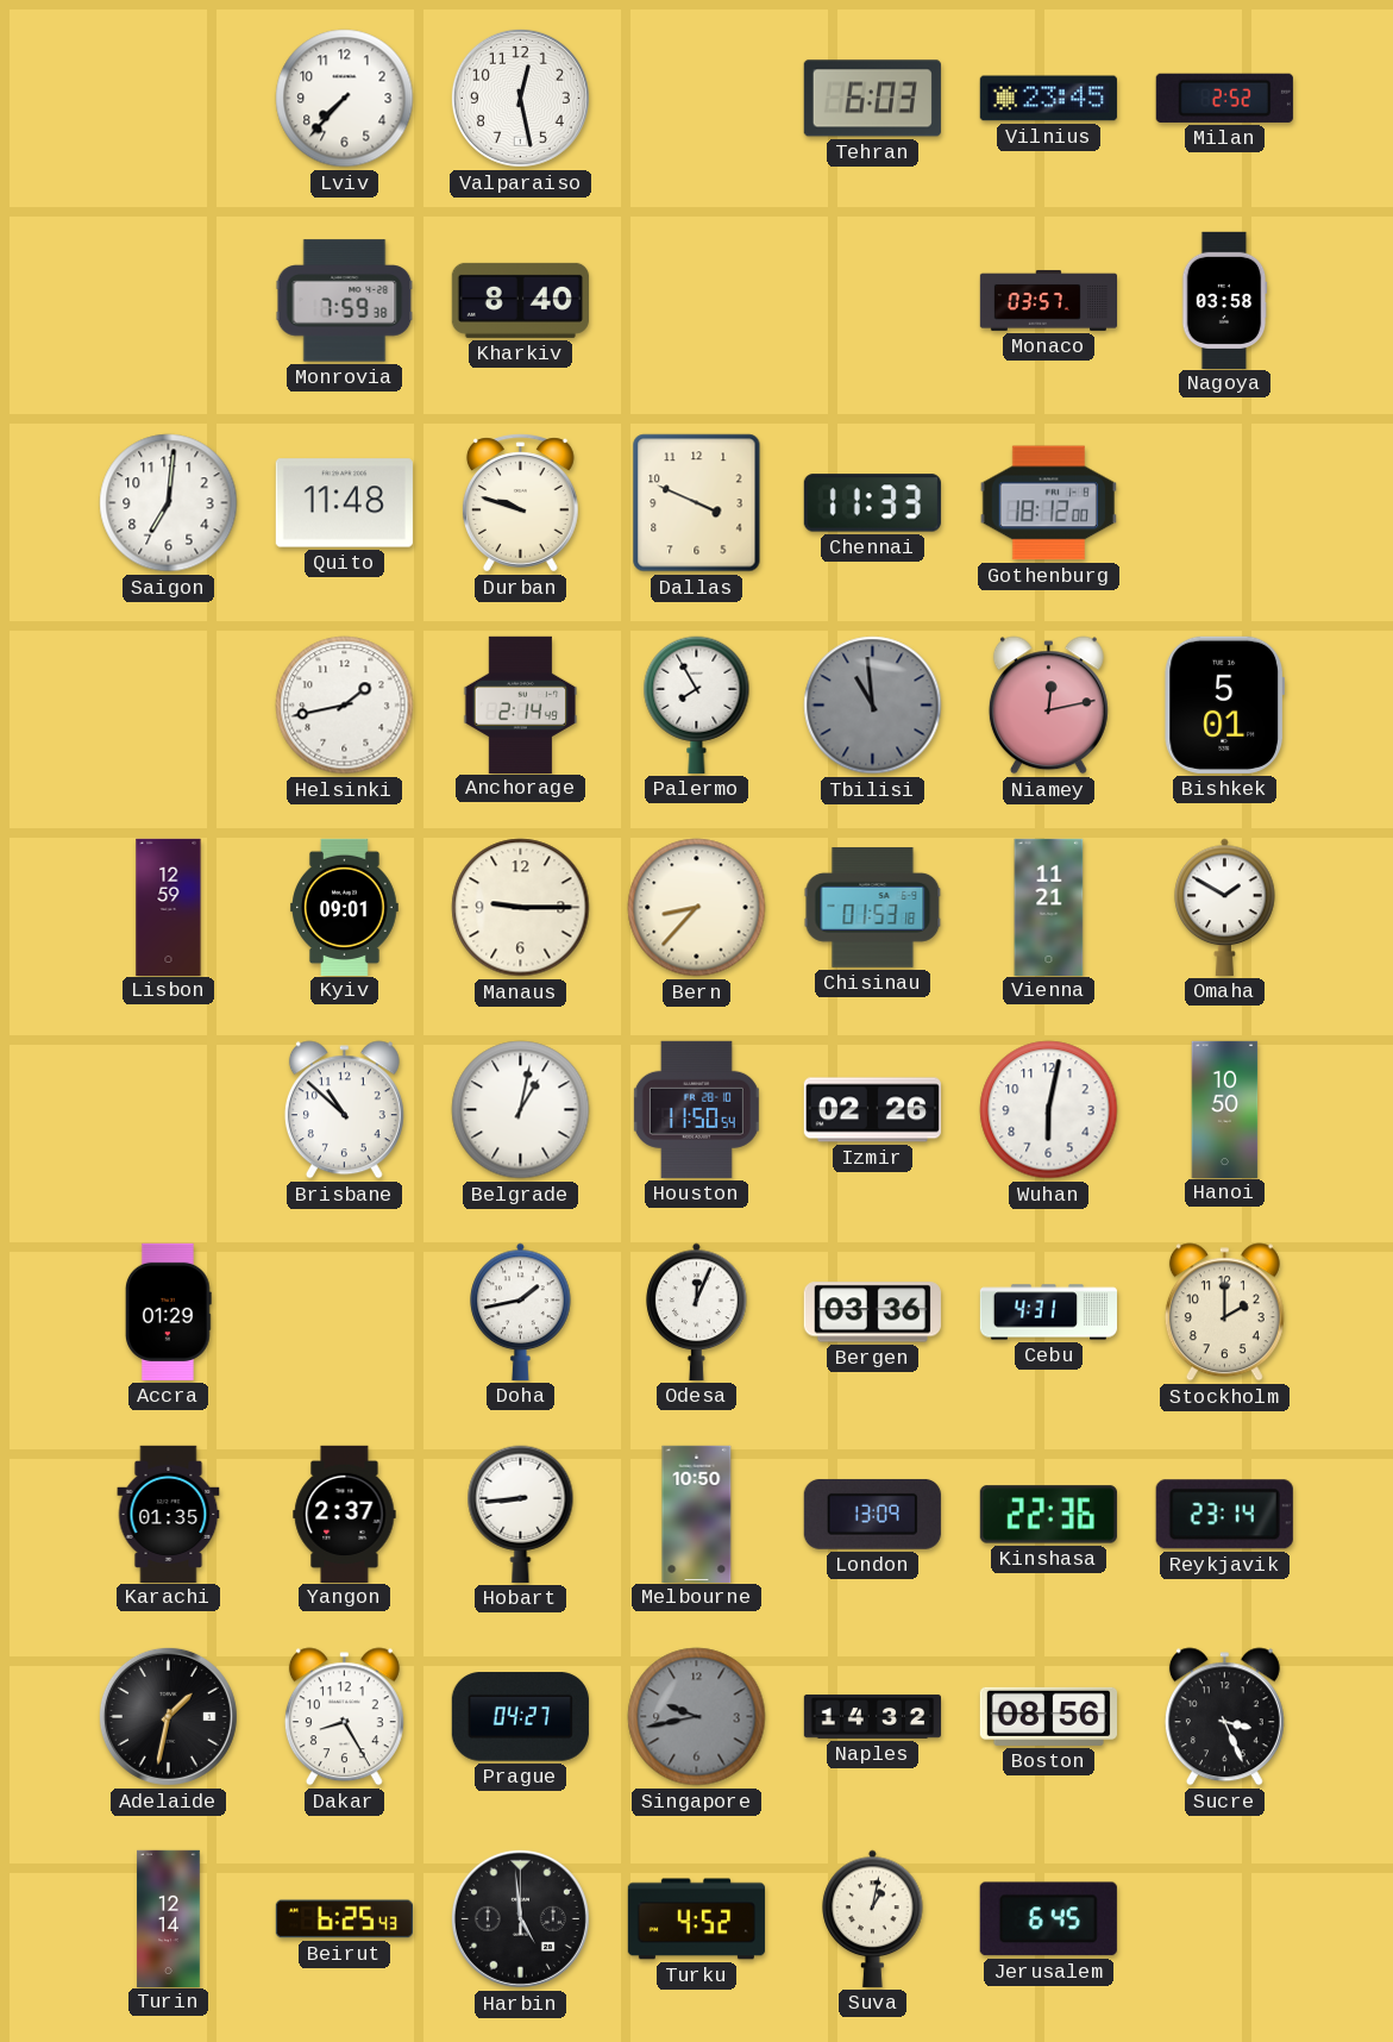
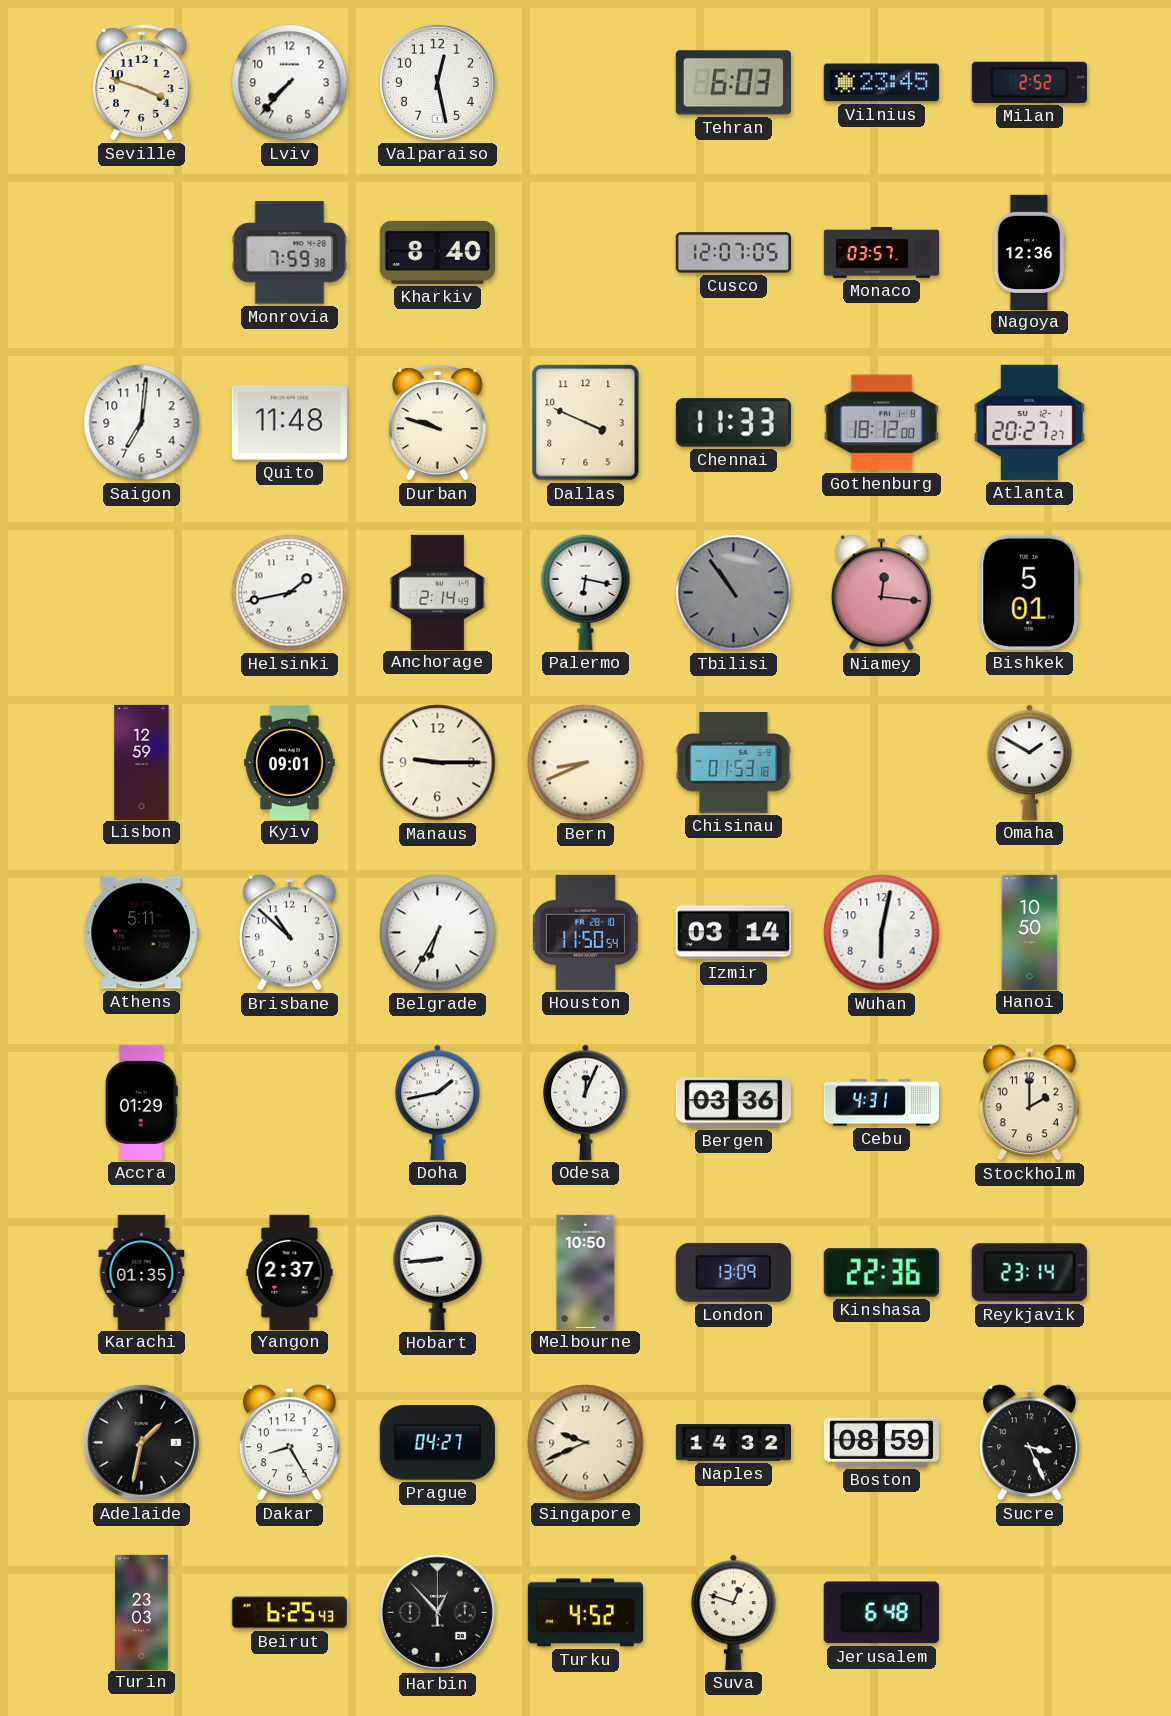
Seville: none -> 3:48 (141, 83)
Cusco: none -> 12:07 (733, 253)
Nagoya: 03:58 -> 12:36 (1029, 252)
Atlanta: none -> 20:27 (1029, 422)
Palermo: 7:55 -> 6:17 (586, 592)
Tbilisi: 10:59 -> 10:54 (734, 593)
Niamey: 12:13 -> 12:16 (881, 593)
Bern: 8:37 -> 8:41 (586, 763)
Vienna: 11:21 -> none (1049, 907)
Athens: none -> 5:11 (141, 933)
Belgrade: 1:02 -> 6:35 (438, 933)
Izmir: 02:26 -> 03:14 (733, 933)
Singapore: 9:43 -> 9:41 (586, 1443)
Singapore dial: grey -> cream (586, 1443)
Boston: 08:56 -> 08:59 (881, 1442)
Turin: 12:14 -> 23:03 (142, 1612)
Harbin: 4:59 -> 12:53 (437, 1612)
Suva: 1:02 -> 12:48 (734, 1612)
Jerusalem: 6:45 -> 6:48 (881, 1613)
